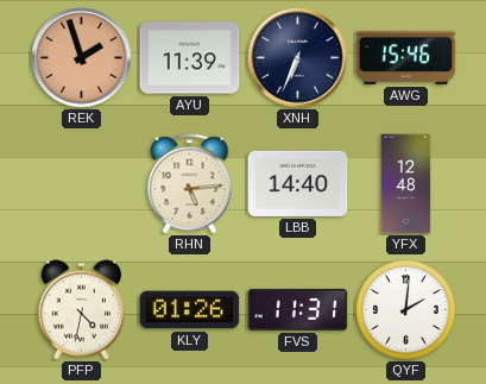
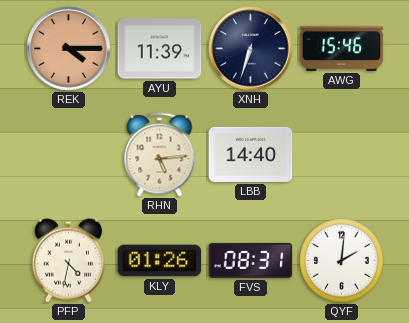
REK: 1:57 -> 4:15 (69, 49)
XNH: 6:34 -> 6:33 (251, 49)
YFX: 12:48 -> none (406, 184)
FVS: 11:31 -> 08:31 (251, 260)
